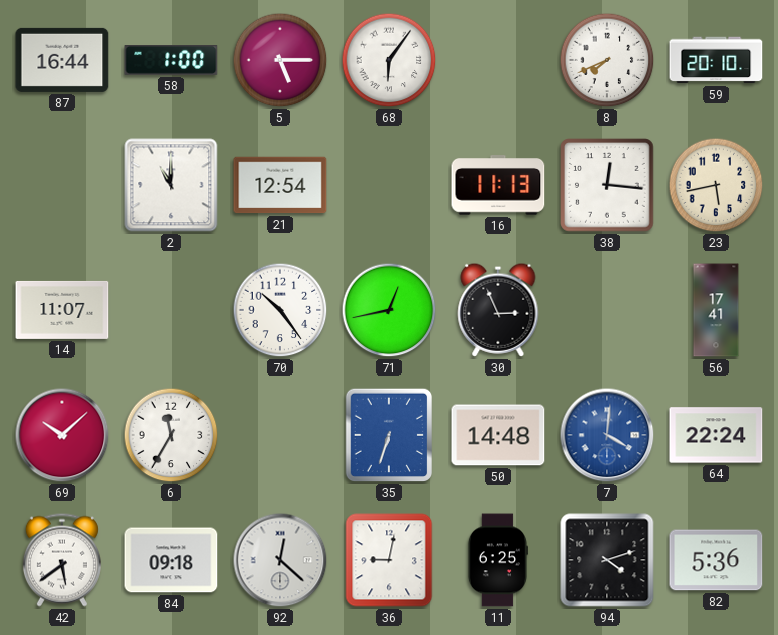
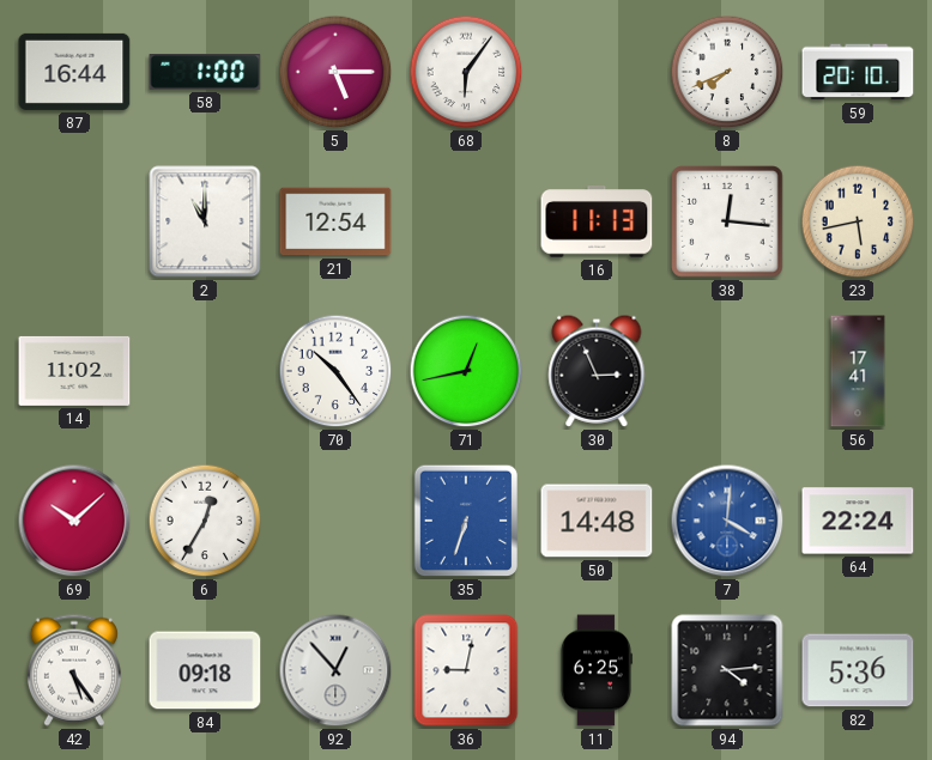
14: 11:07 -> 11:02 (74, 371)
6: 11:35 -> 12:35 (205, 521)
42: 5:39 -> 5:24 (74, 670)
92: 12:22 -> 12:53 (335, 670)
94: 4:12 -> 4:14 (727, 670)
